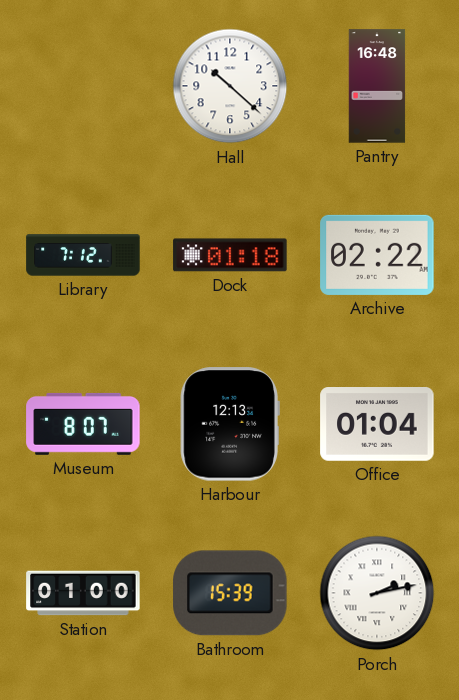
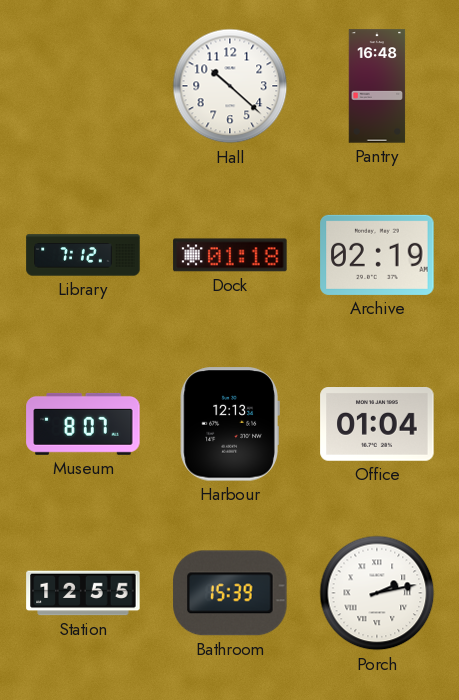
Archive: 02:22 -> 02:19 (377, 255)
Station: 01:00 -> 12:55 (83, 593)
